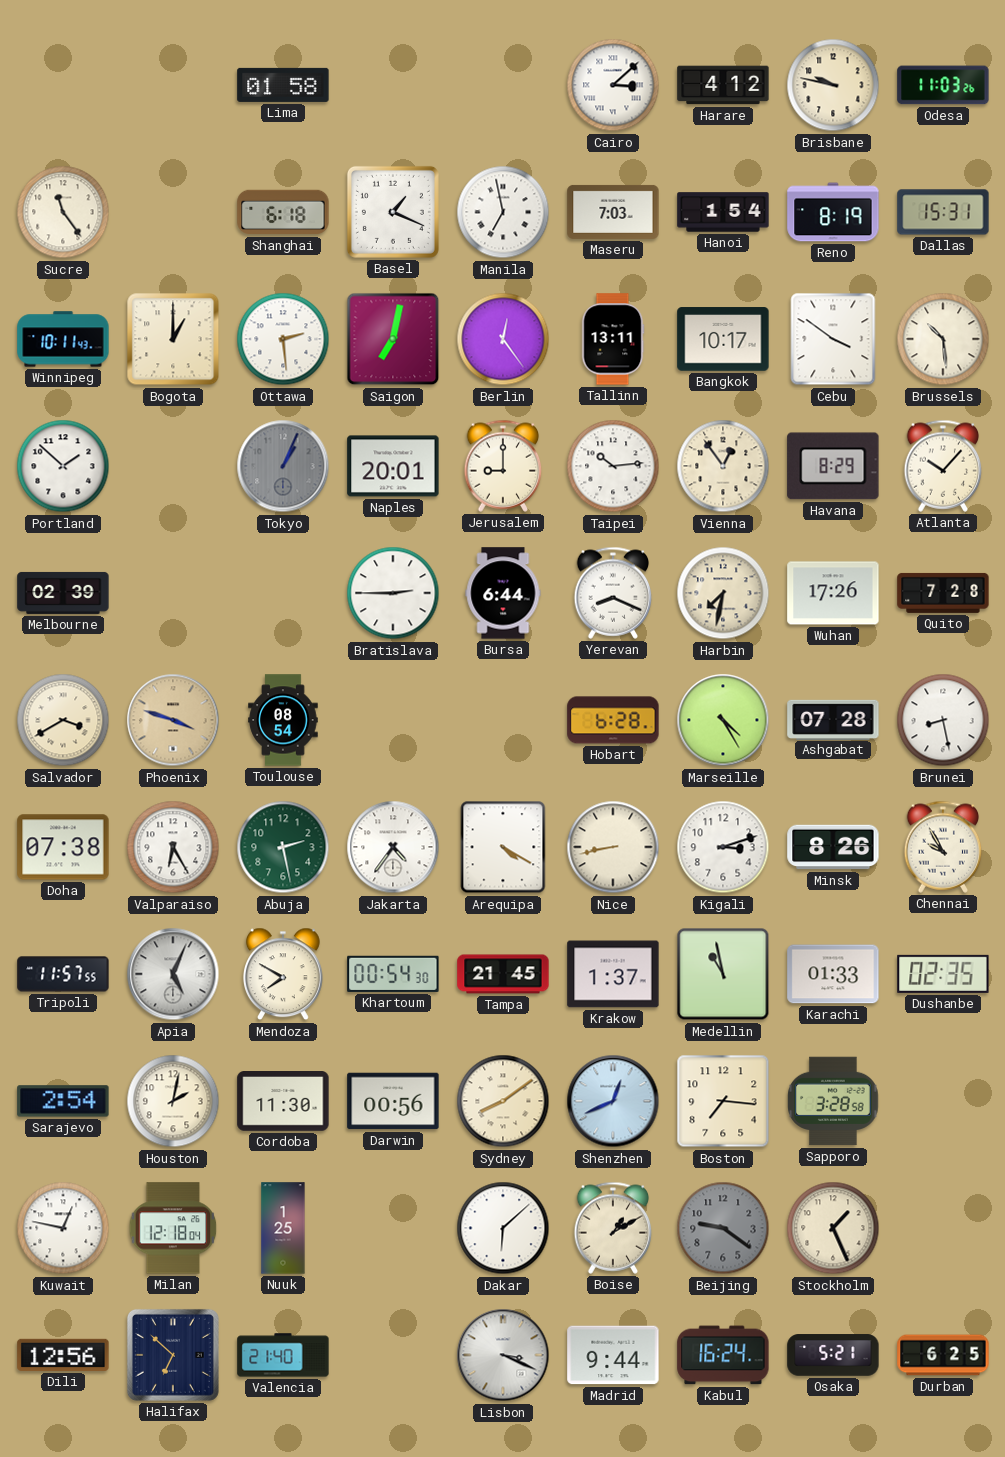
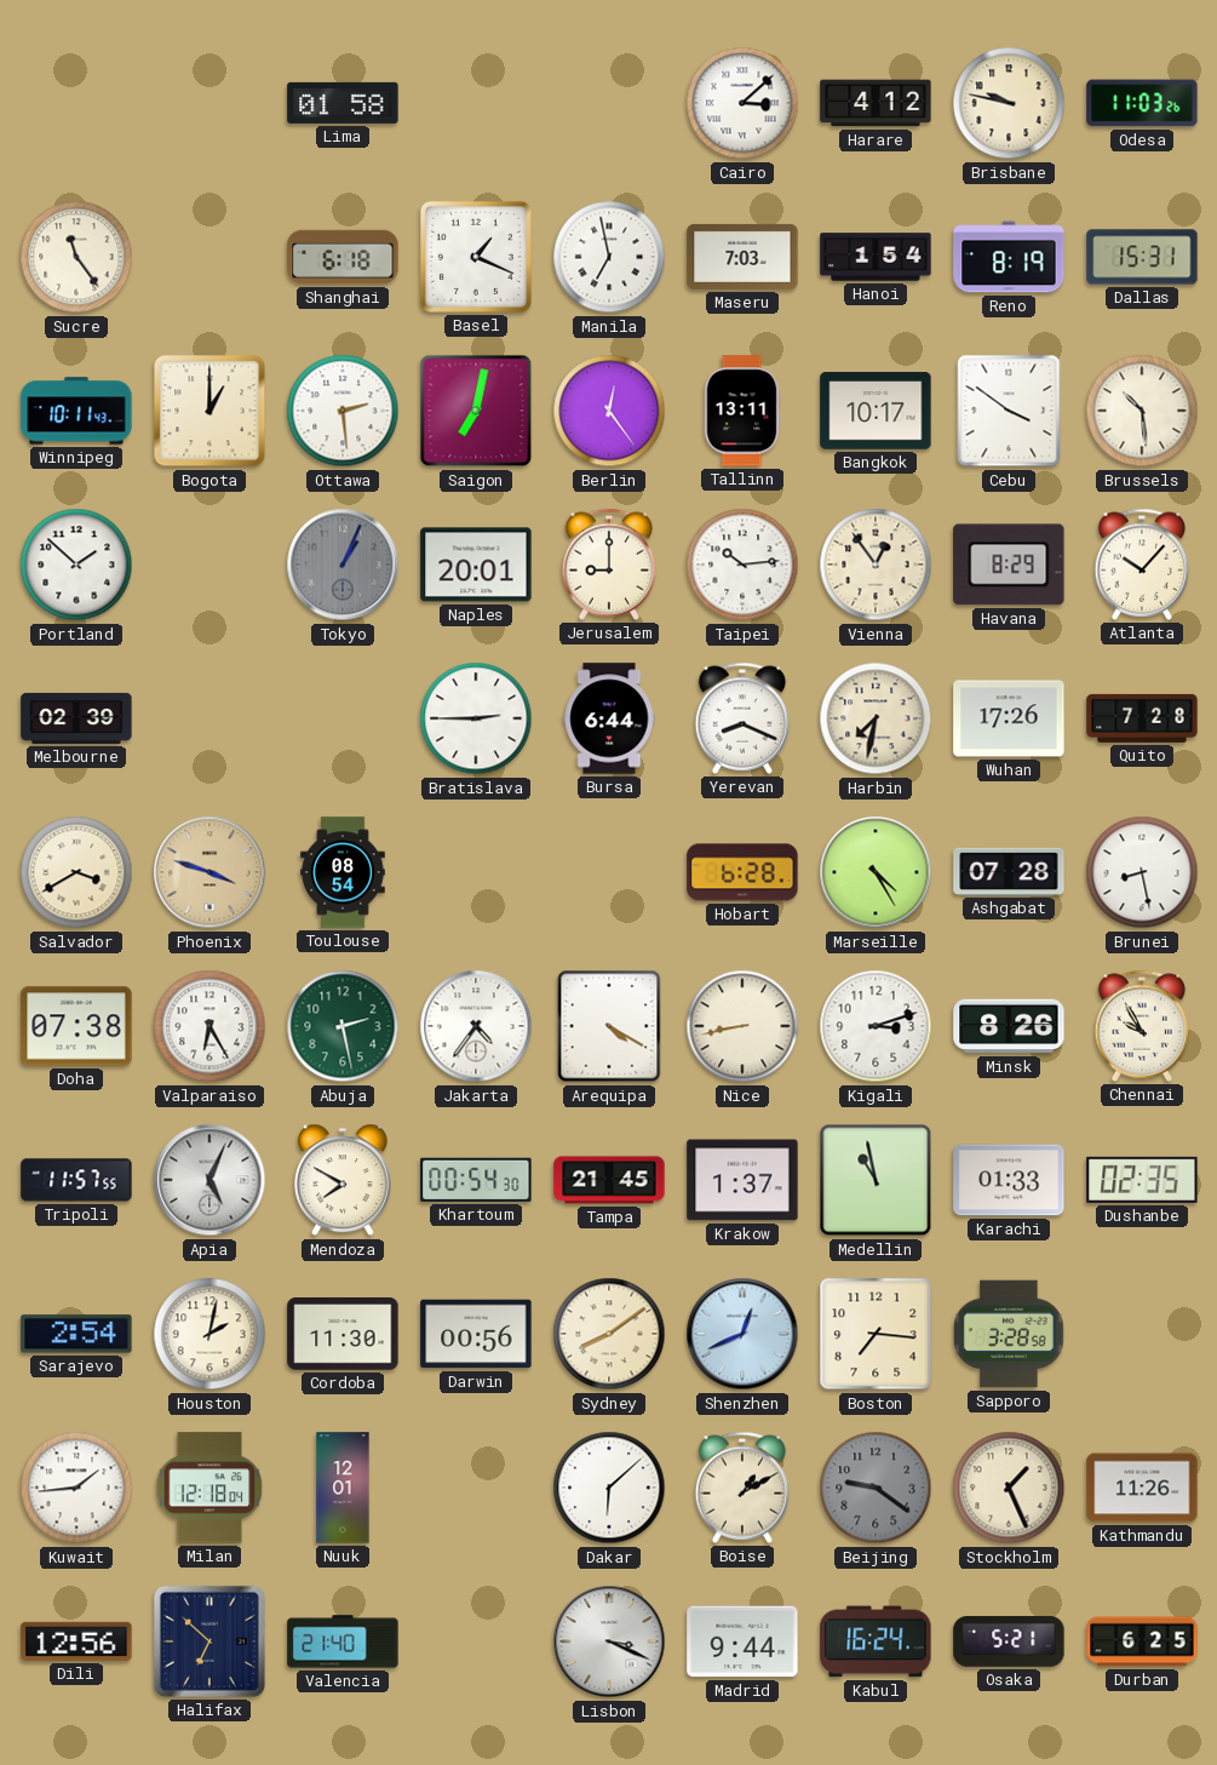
Kuwait: 12:47 -> 1:44 (76, 1488)
Nuuk: 1:25 -> 12:01 (343, 1488)
Kathmandu: none -> 11:26 (1142, 1488)
